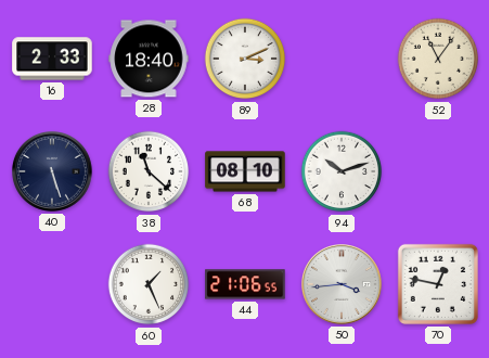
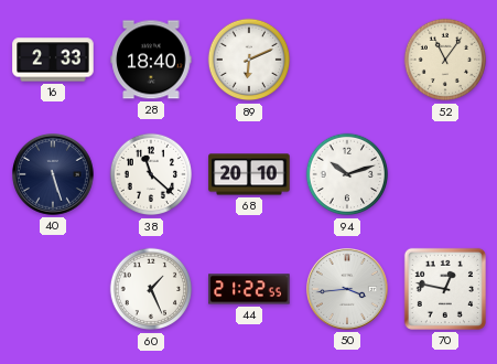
89: 3:11 -> 6:11 (249, 60)
68: 08:10 -> 20:10 (249, 174)
44: 21:06 -> 21:22 (249, 289)
